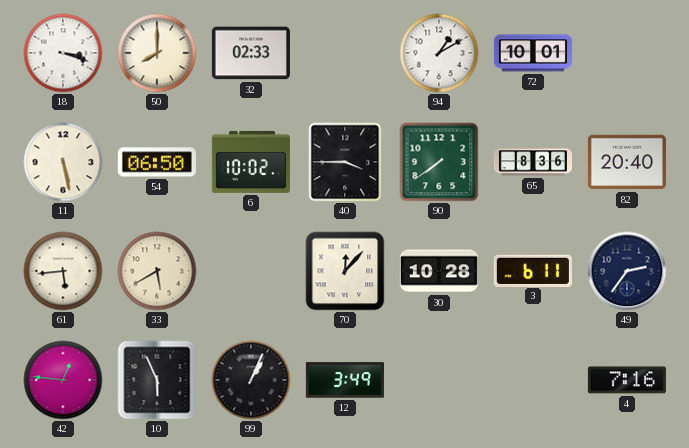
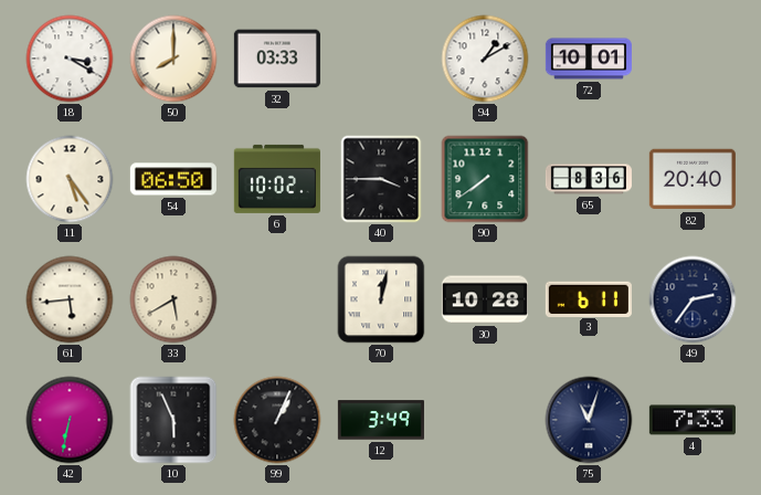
18: 3:18 -> 3:20 (70, 59)
32: 02:33 -> 03:33 (277, 59)
11: 5:28 -> 5:24 (70, 179)
70: 12:07 -> 12:02 (381, 299)
42: 12:46 -> 6:32 (70, 420)
75: none -> 11:03 (589, 420)
4: 7:16 -> 7:33 (693, 420)
